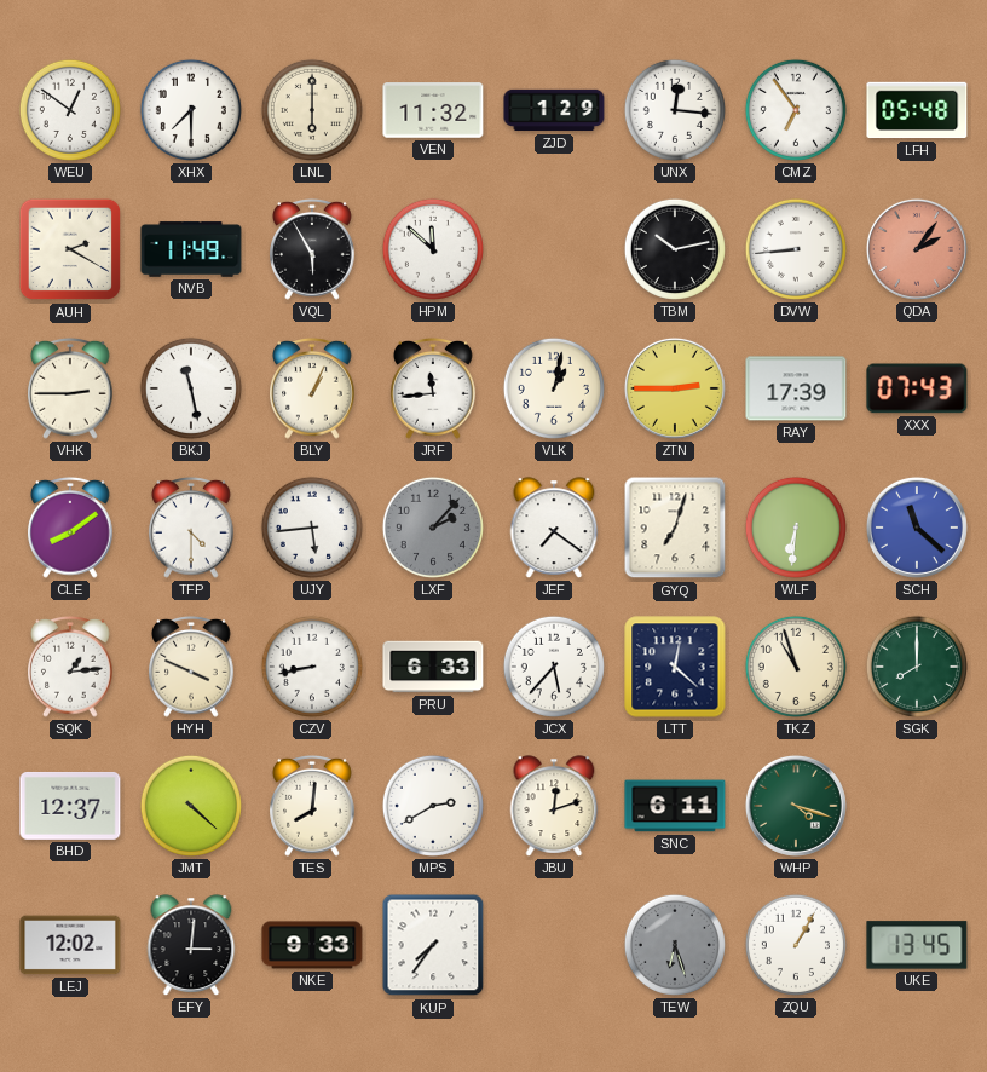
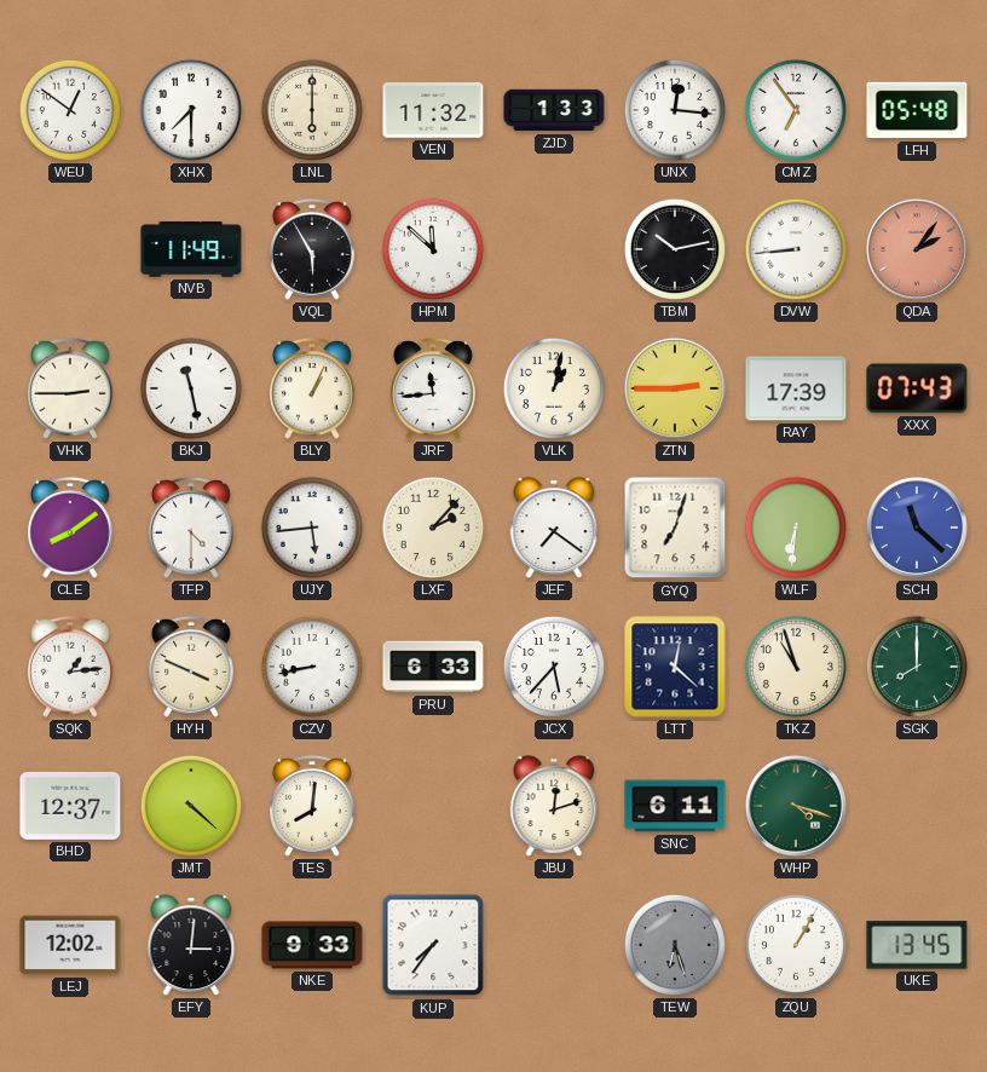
ZJD: 1:29 -> 1:33 (554, 110)
AUH: 2:20 -> none (70, 249)
LXF dial: grey -> cream (433, 528)
MPS: 2:40 -> none (433, 806)
